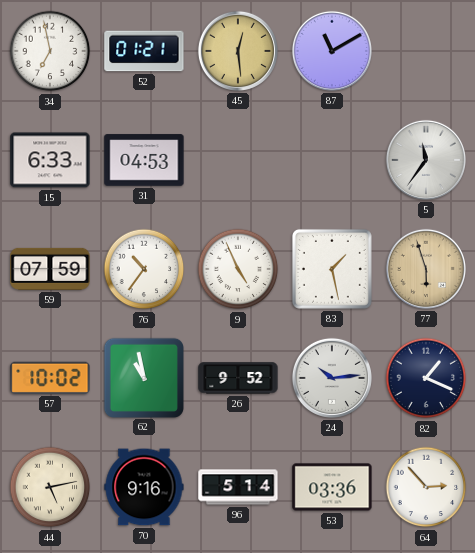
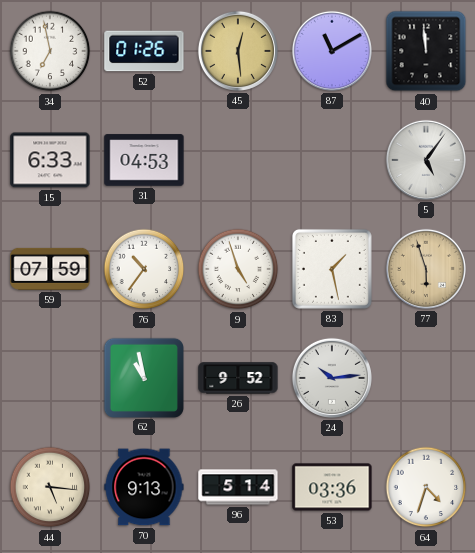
52: 01:21 -> 01:26 (144, 51)
40: none -> 11:59 (426, 51)
5: 11:36 -> 5:06 (426, 160)
9: 4:56 -> 4:57 (238, 269)
57: 10:02 -> none (50, 378)
82: 1:19 -> none (426, 378)
44: 5:13 -> 5:16 (50, 487)
70: 9:16 -> 9:13 (144, 487)
64: 2:53 -> 4:33 (426, 487)
